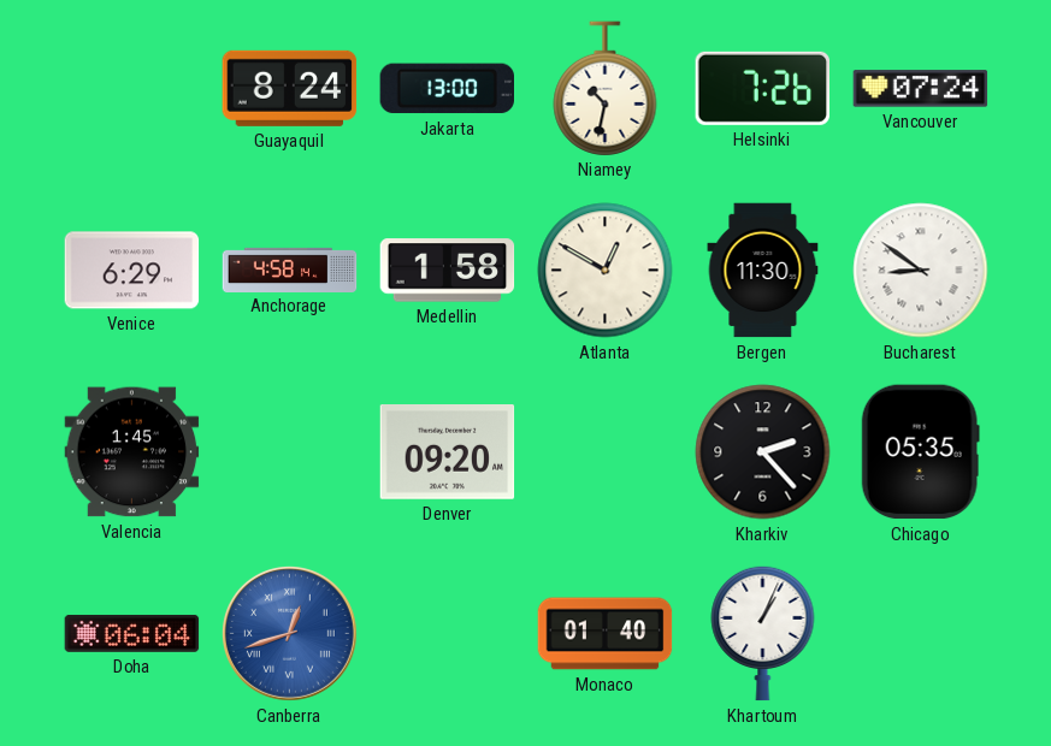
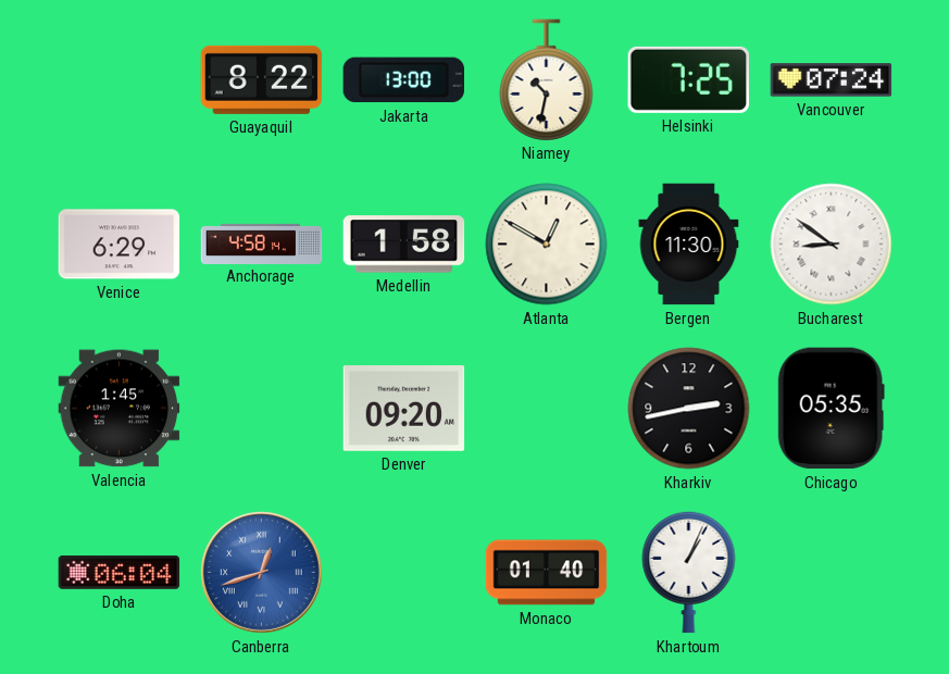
Guayaquil: 8:24 -> 8:22 (262, 79)
Helsinki: 7:26 -> 7:25 (688, 79)
Kharkiv: 2:23 -> 2:43 (689, 409)
